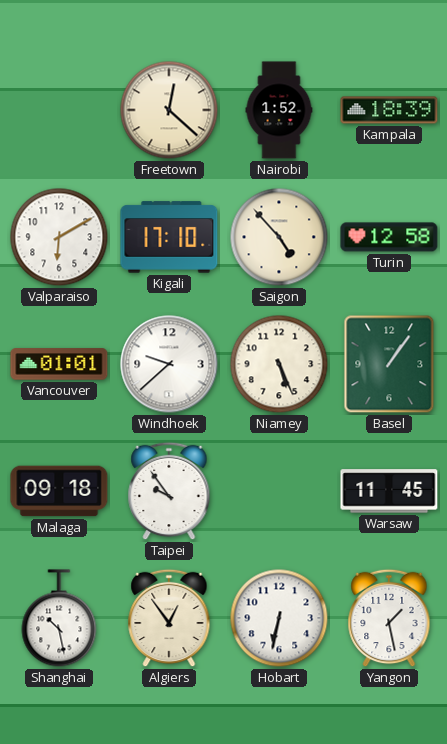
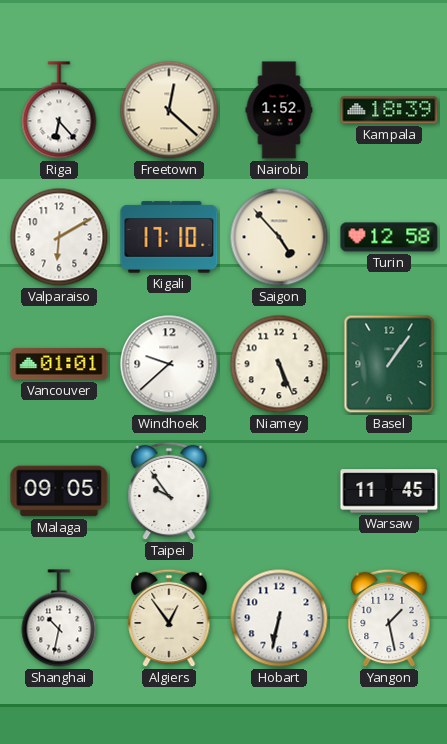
Riga: none -> 6:23 (59, 110)
Malaga: 09:18 -> 09:05 (59, 491)
Shanghai: 10:28 -> 10:32 (59, 618)
